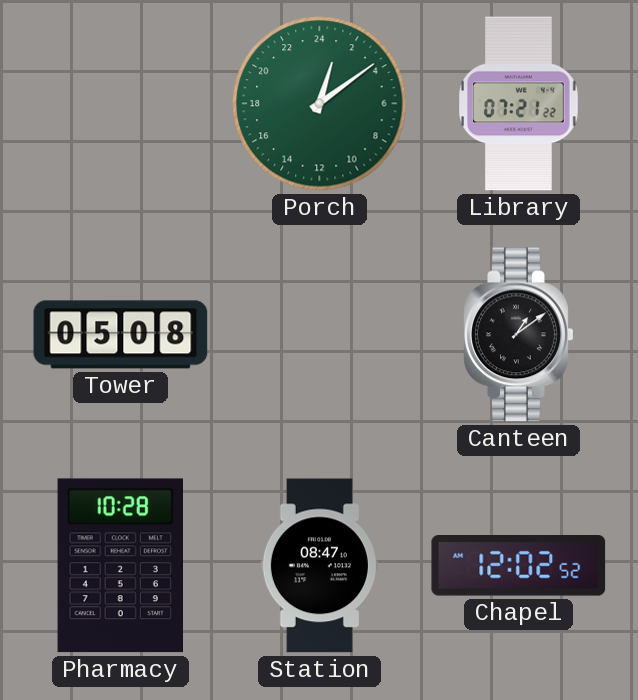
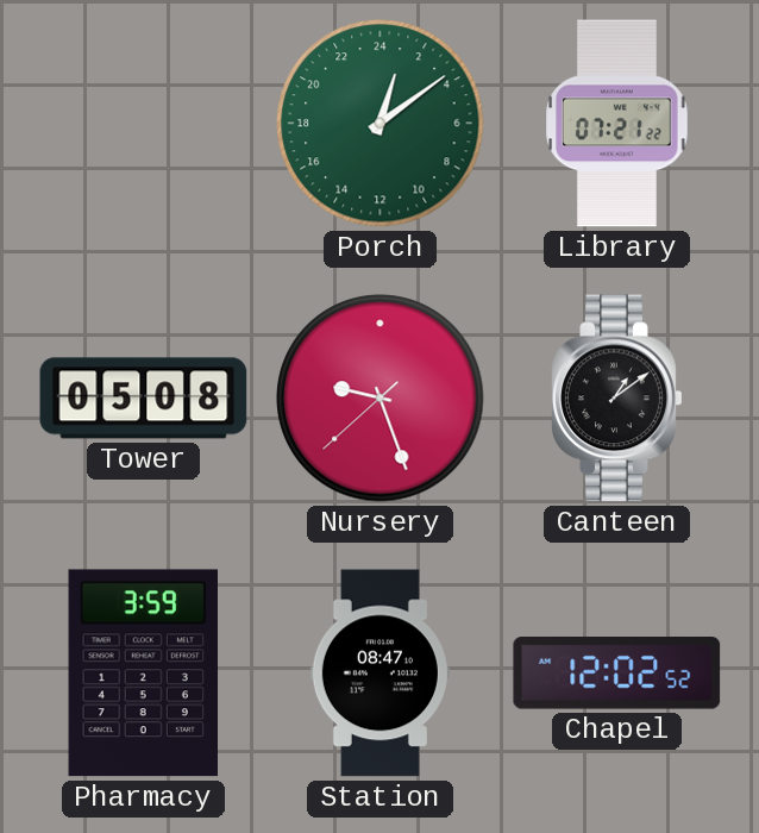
Nursery: none -> 9:26 (381, 399)
Pharmacy: 10:28 -> 3:59 (143, 674)
